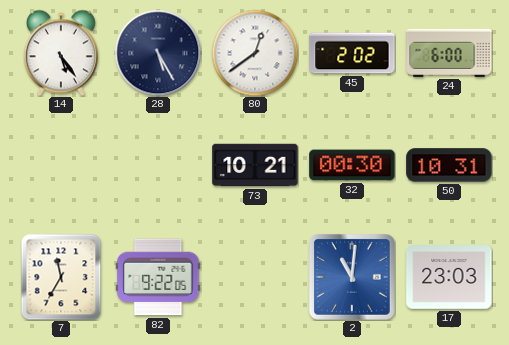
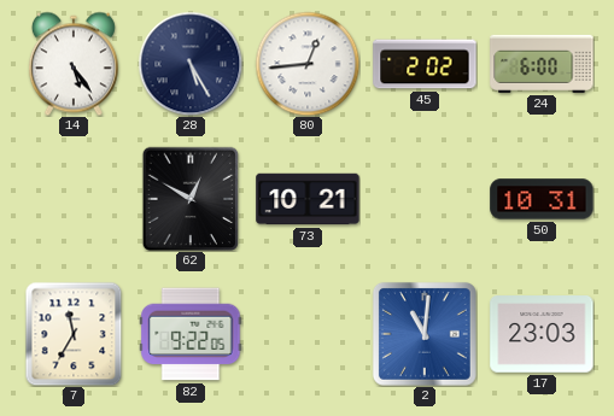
80: 12:39 -> 12:44 (308, 64)
62: none -> 12:50 (191, 199)
32: 00:30 -> none (352, 165)
